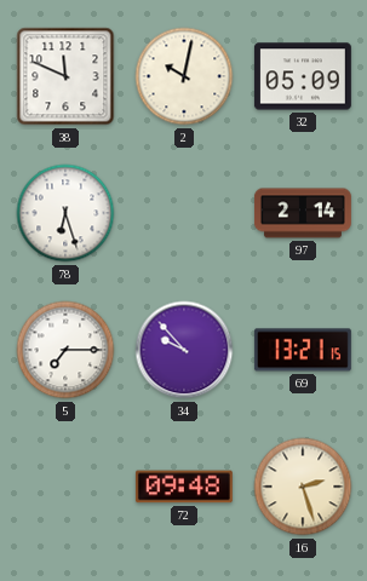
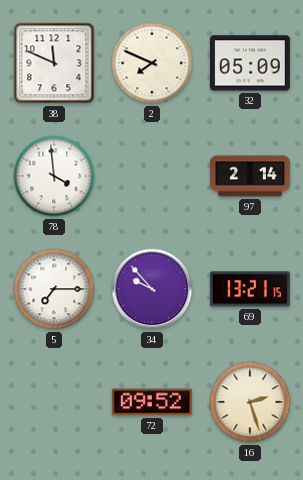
2: 10:02 -> 7:49 (152, 63)
78: 6:27 -> 3:59 (54, 176)
72: 09:48 -> 09:52 (152, 402)
